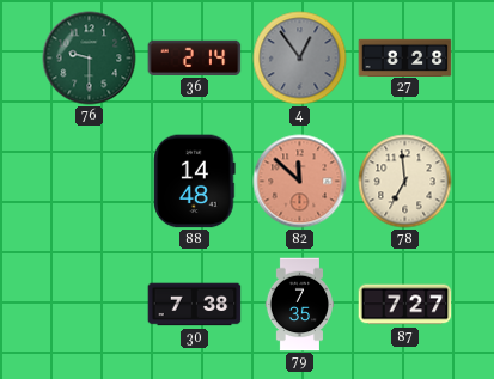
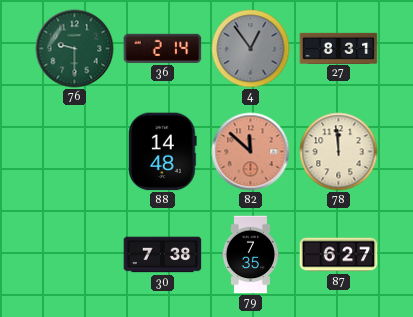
27: 8:28 -> 8:31 (339, 48)
78: 6:59 -> 11:59 (339, 152)
87: 7:27 -> 6:27 (339, 255)
